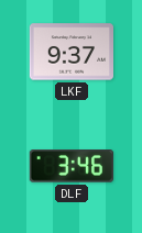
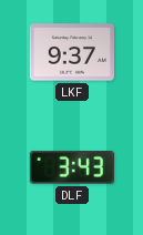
DLF: 3:46 -> 3:43 (72, 167)
